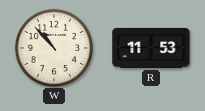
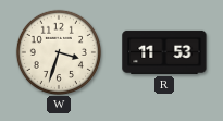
W: 10:53 -> 3:33 (58, 51)
